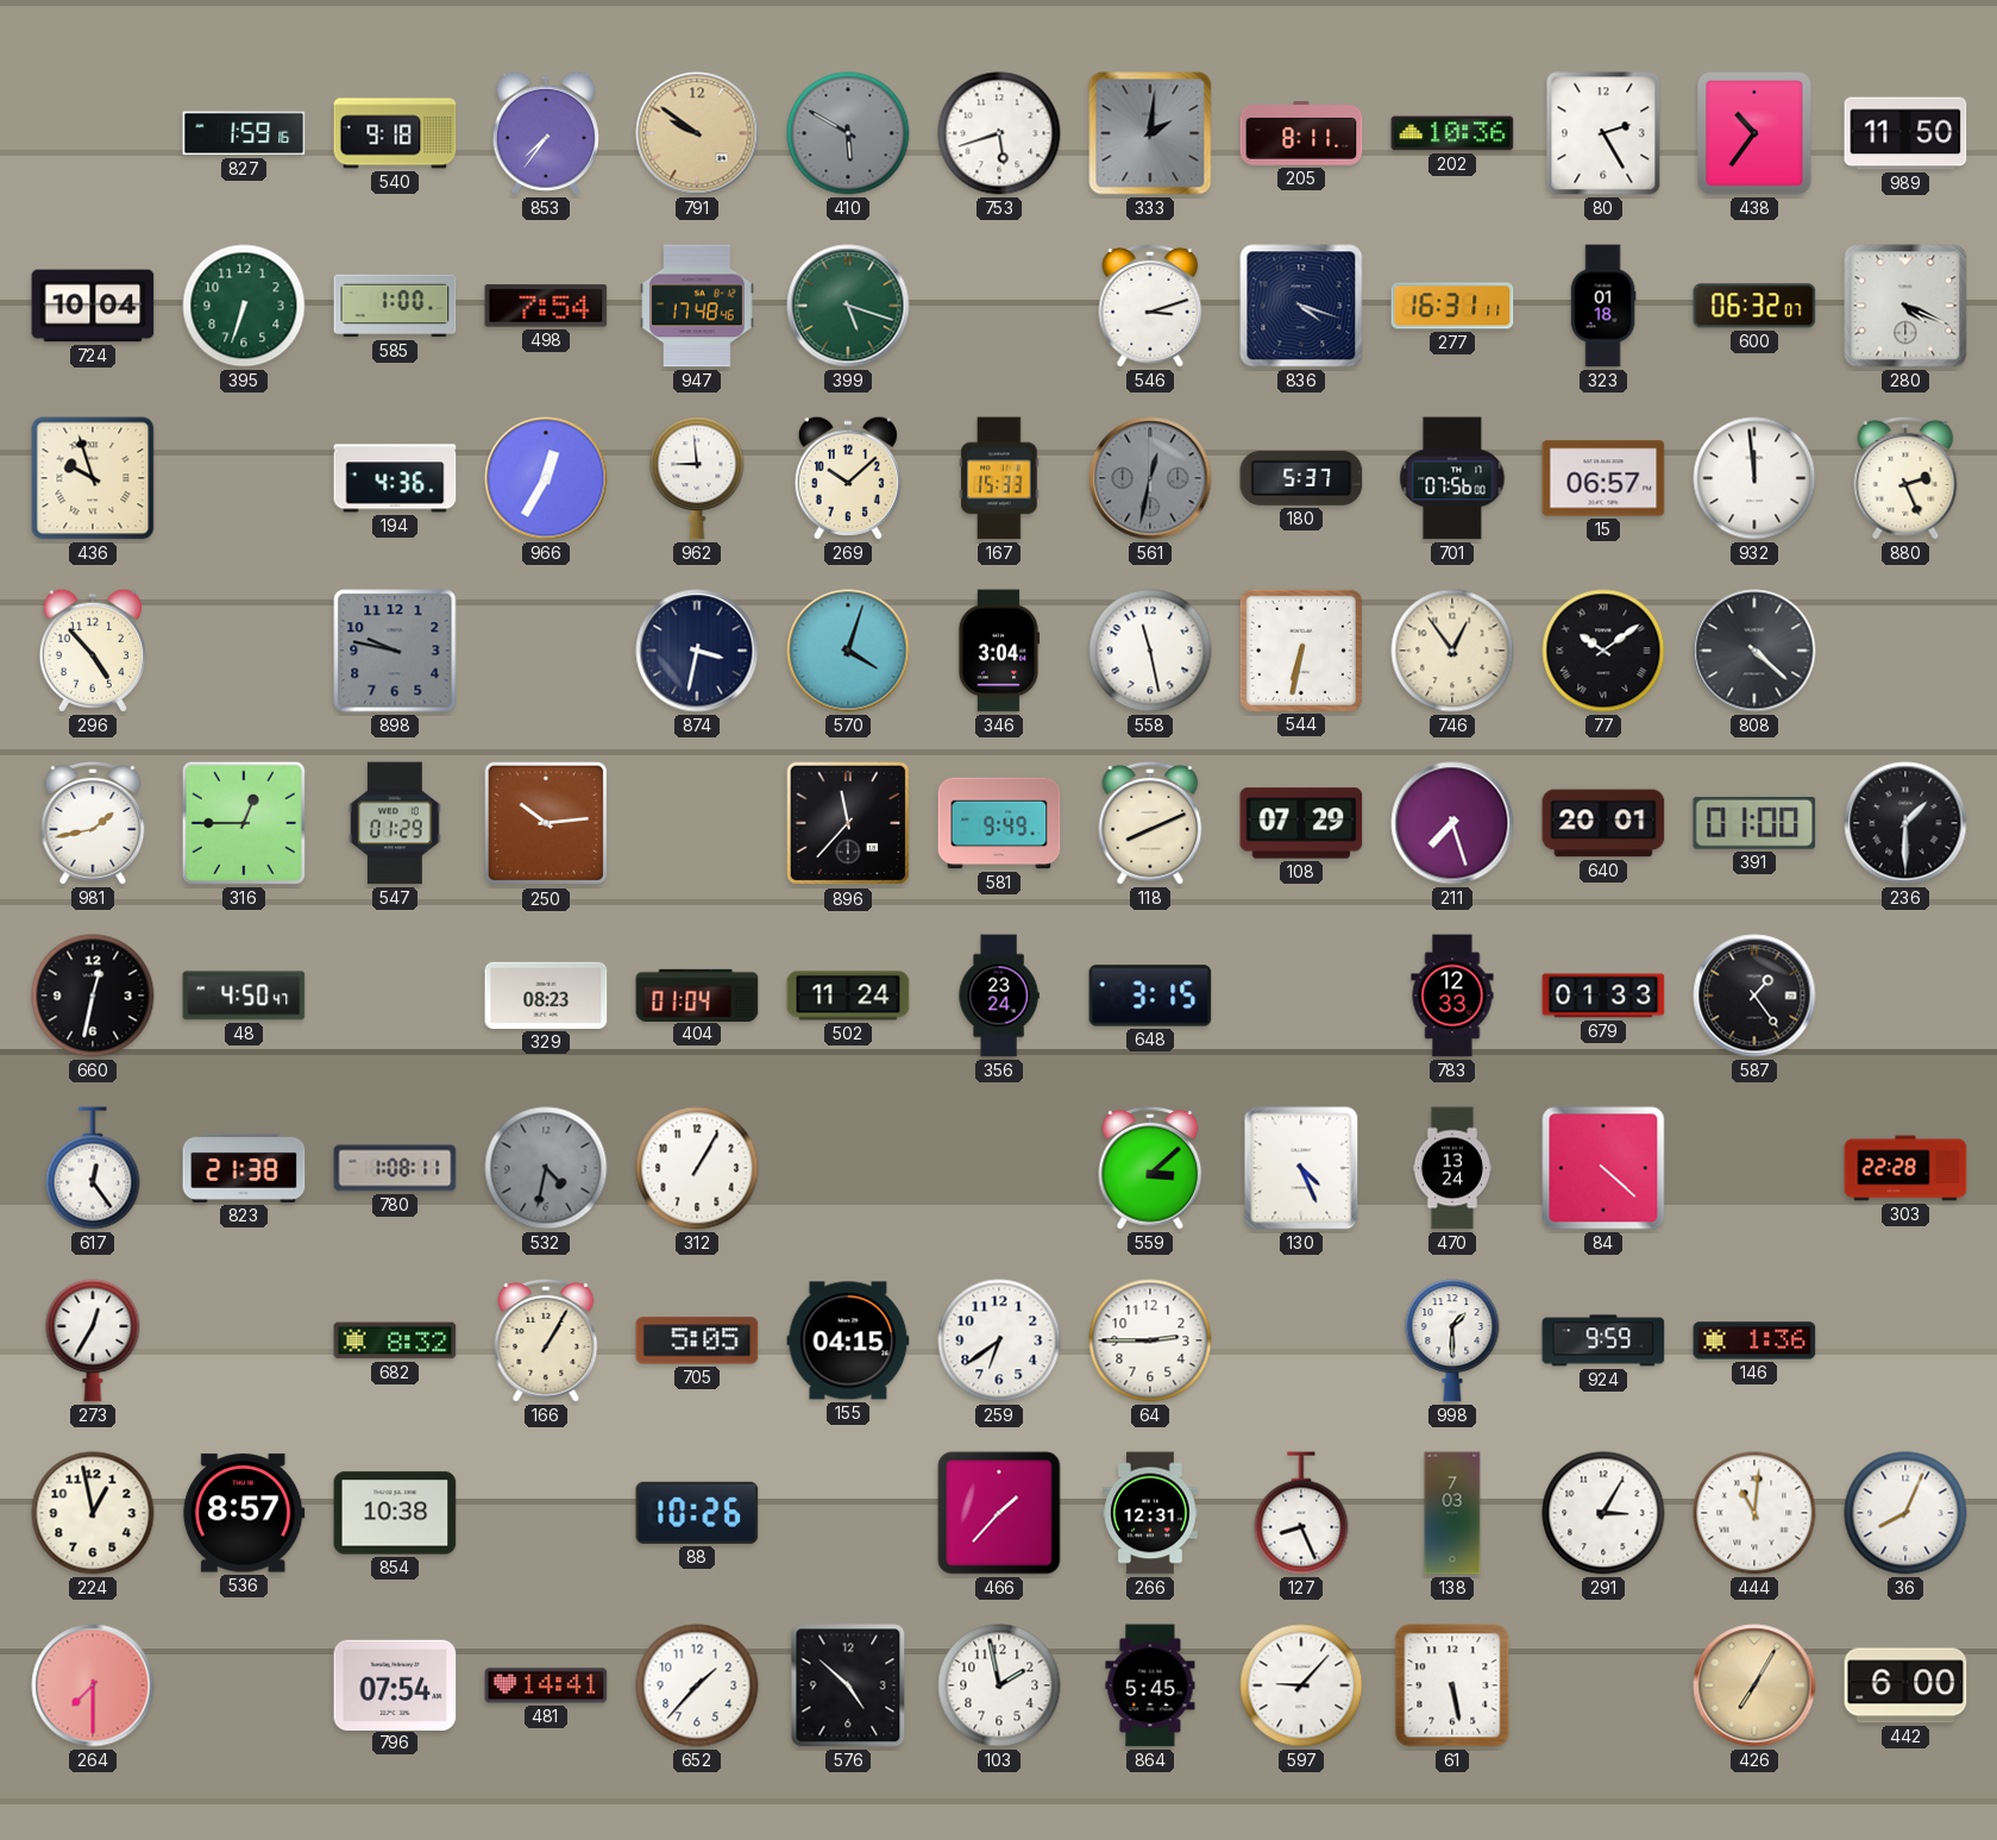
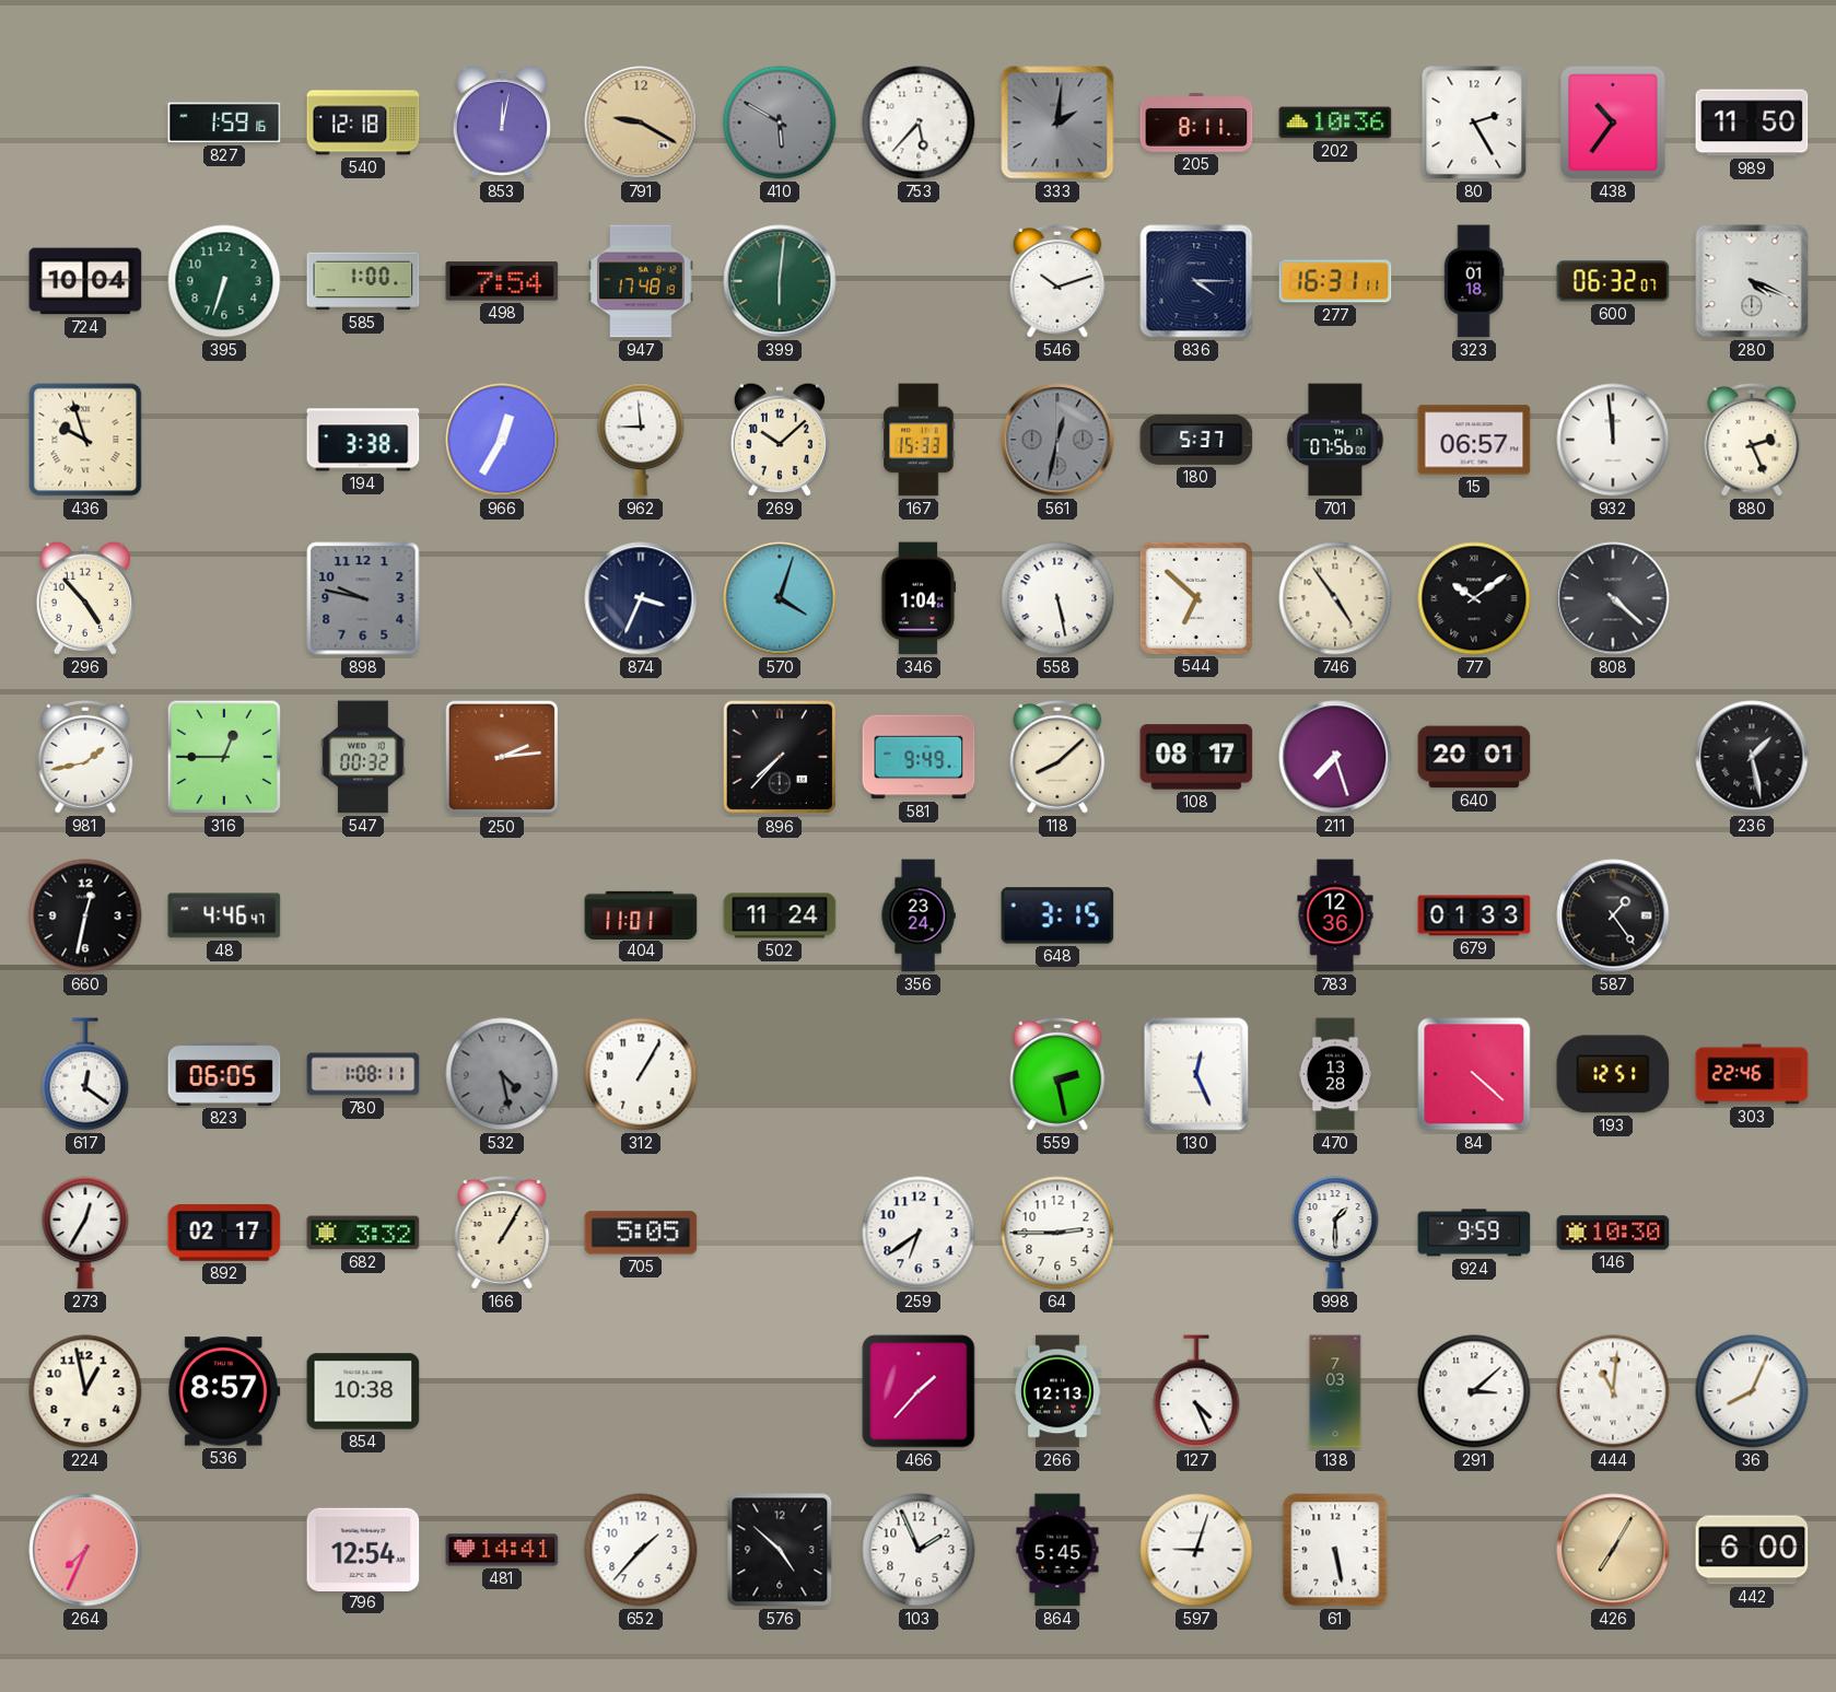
540: 9:18 -> 12:18 (363, 122)
853: 7:36 -> 12:02 (502, 122)
791: 9:51 -> 9:20 (641, 122)
753: 5:42 -> 5:37 (919, 122)
947: 17:48:46 -> 17:48:19 (641, 281)
399: 5:18 -> 6:01 (780, 281)
546: 3:12 -> 10:12 (1057, 281)
836: 4:18 -> 4:15 (1196, 281)
194: 4:36 -> 3:38 (363, 440)
874: 3:32 -> 3:34 (641, 598)
346: 3:04 -> 1:04 (919, 598)
558: 11:28 -> 5:28 (1057, 598)
544: 6:32 -> 6:52 (1196, 598)
746: 12:54 -> 4:54 (1335, 598)
547: 01:29 -> 00:32 (363, 757)
250: 10:14 -> 2:14 (502, 757)
896: 11:37 -> 7:37 (780, 757)
118: 8:11 -> 8:08 (1057, 757)
108: 07:29 -> 08:17 (1196, 757)
391: 01:00 -> none (1754, 823)
236: 1:30 -> 1:28 (1752, 757)
48: 4:50 -> 4:46 (224, 915)
329: 08:23 -> none (546, 996)
404: 01:04 -> 11:01 (641, 914)
783: 12:33 -> 12:36 (1335, 915)
617: 12:24 -> 12:21 (85, 1074)
823: 21:38 -> 06:05 (224, 1074)
532: 4:32 -> 4:28 (502, 1074)
559: 3:08 -> 2:28 (1057, 1074)
130: 4:26 -> 12:26 (1196, 1074)
470: 13:24 -> 13:28 (1334, 1074)
193: none -> 12:51 (1613, 1074)
303: 22:28 -> 22:46 (1752, 1074)
892: none -> 02:17 (224, 1233)
682: 8:32 -> 3:32 (363, 1233)
155: 04:15 -> none (848, 1340)
146: 1:36 -> 10:30 (1613, 1233)
88: 10:26 -> none (697, 1513)
266: 12:31 -> 12:13 (1057, 1391)
127: 8:26 -> 4:26 (1196, 1391)
291: 3:05 -> 3:08 (1474, 1391)
264: 7:30 -> 7:34 (85, 1550)
796: 07:54 -> 12:54 (363, 1549)
103: 1:58 -> 1:56 (919, 1550)
597: 9:07 -> 9:03 (1196, 1550)
